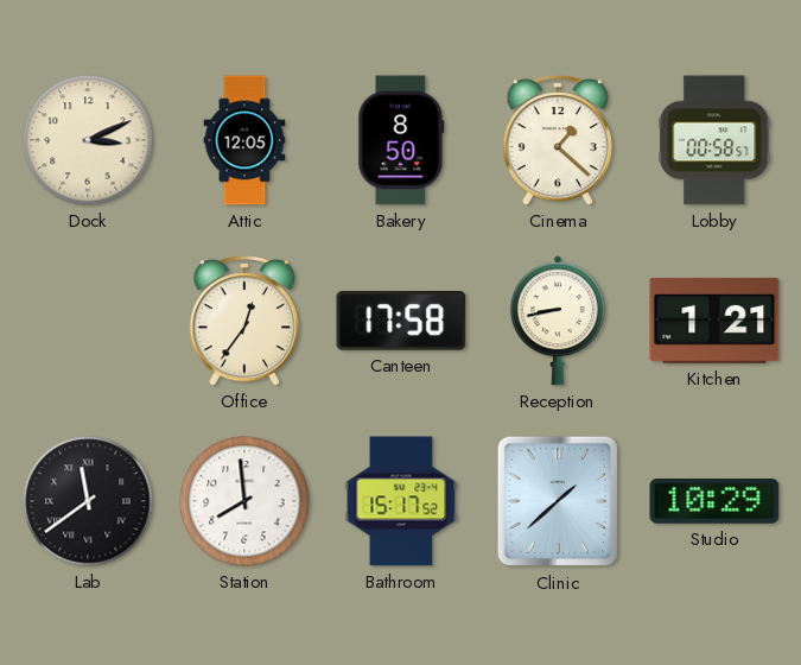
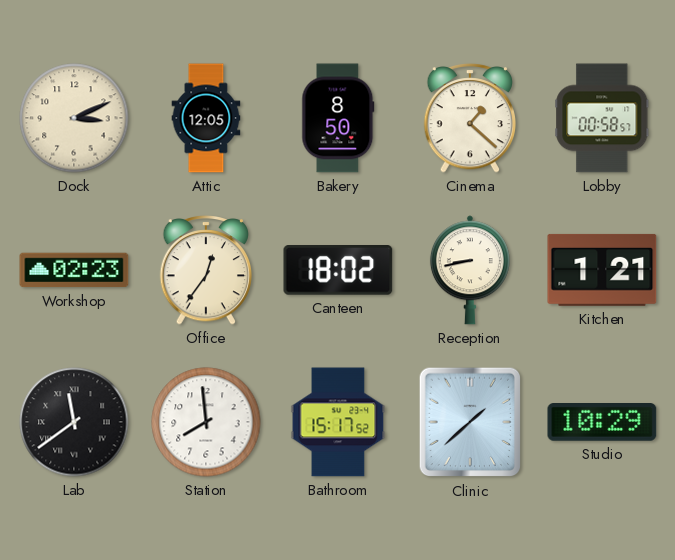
Workshop: none -> 02:23 (74, 270)
Canteen: 17:58 -> 18:02 (338, 271)
